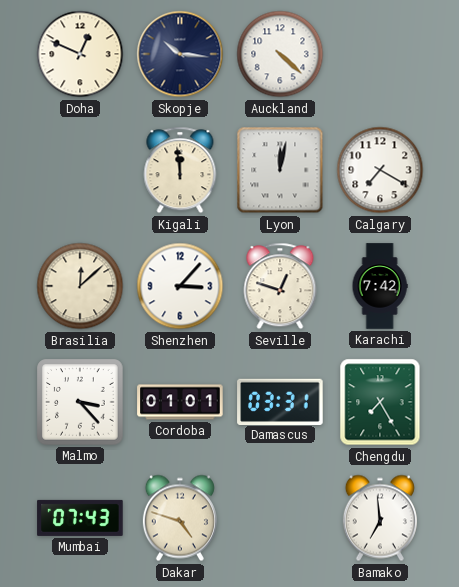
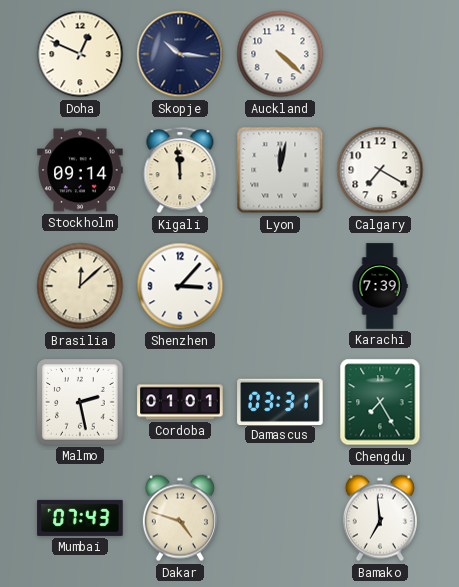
Stockholm: none -> 09:14 (80, 170)
Seville: 12:48 -> none (280, 286)
Karachi: 7:42 -> 7:39 (380, 286)
Malmo: 3:23 -> 2:28 (80, 402)
